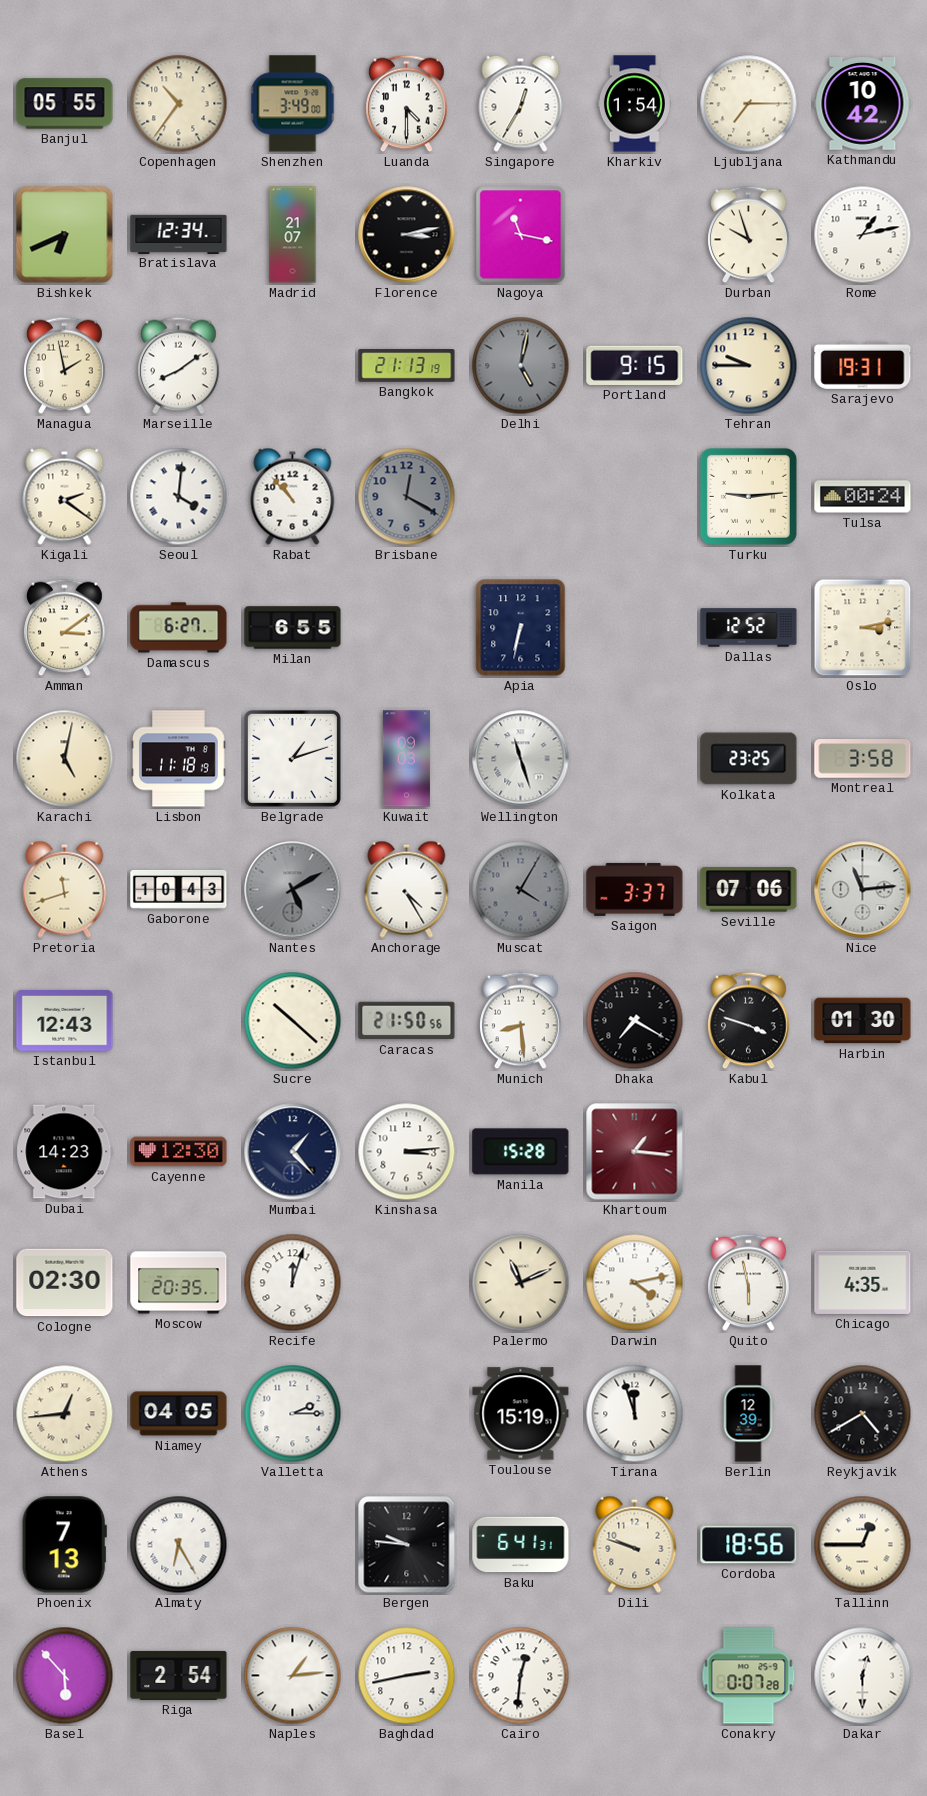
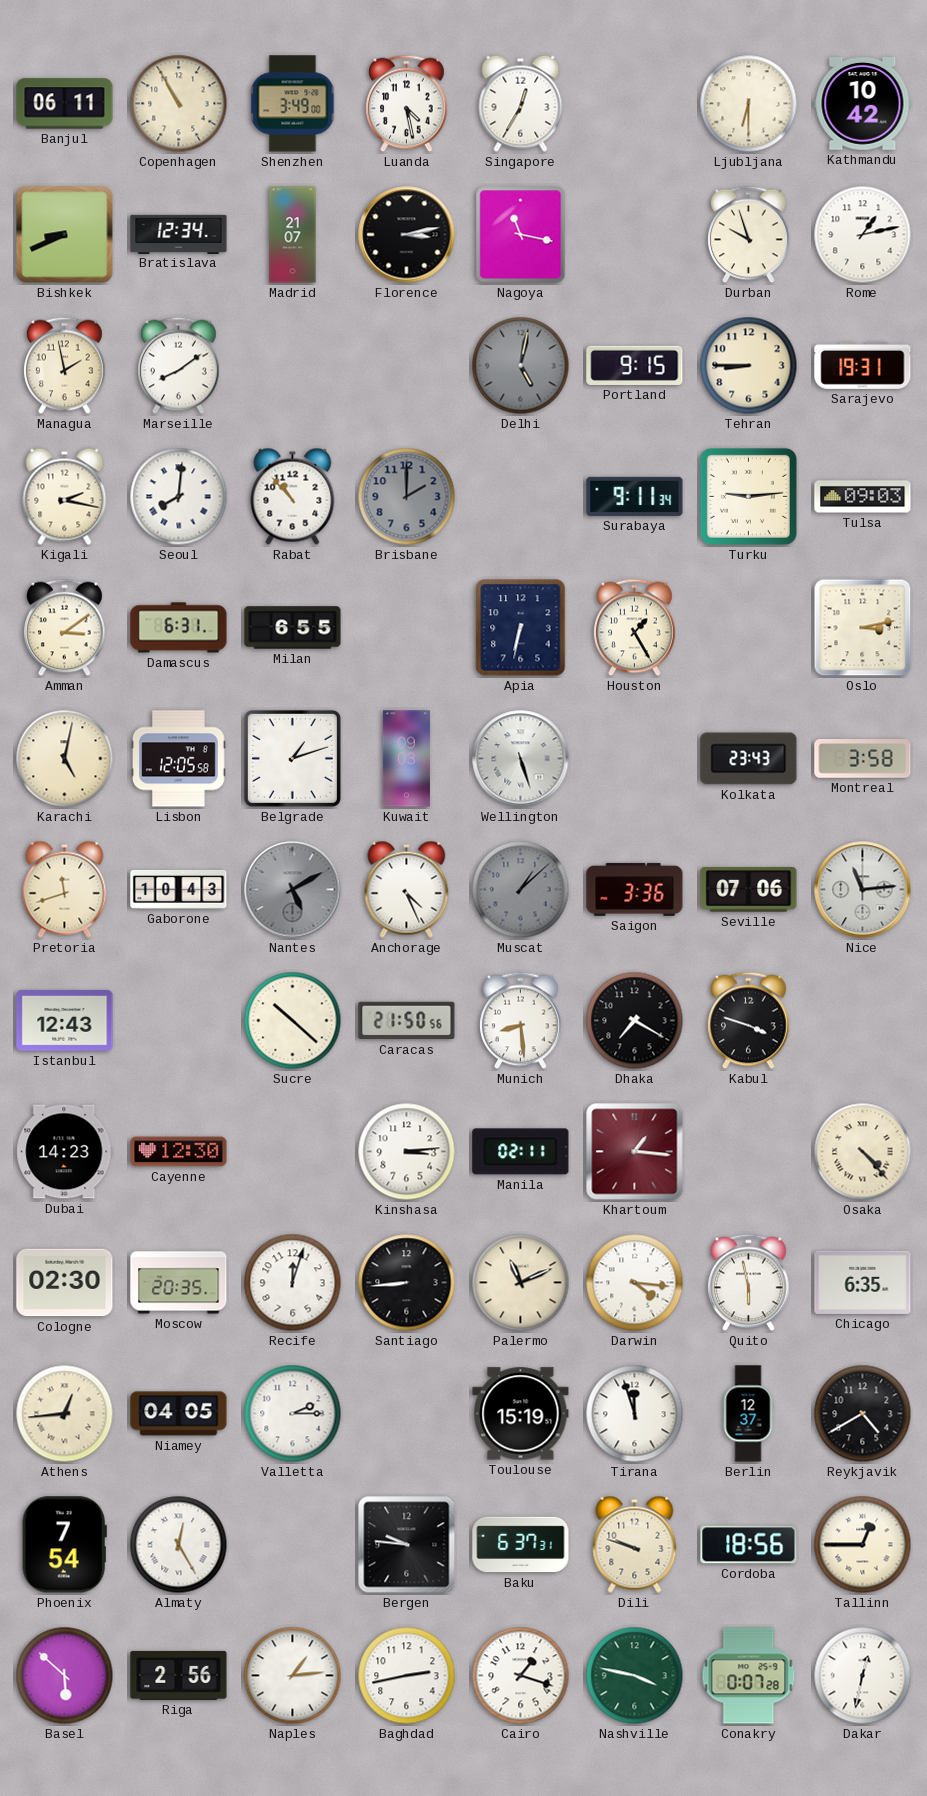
Banjul: 05:55 -> 06:11 (65, 104)
Copenhagen: 10:36 -> 10:55 (179, 104)
Luanda: 4:30 -> 4:28 (407, 104)
Kharkiv: 1:54 -> none (634, 104)
Ljubljana: 7:15 -> 6:30 (749, 104)
Bishkek: 6:41 -> 8:41 (65, 235)
Bangkok: 21:13 -> none (407, 366)
Tehran: 9:45 -> 8:45 (749, 366)
Kigali: 2:21 -> 2:17 (65, 496)
Seoul: 4:01 -> 8:01 (179, 497)
Brisbane: 12:20 -> 2:00 (407, 497)
Surabaya: none -> 9:11 (635, 496)
Tulsa: 00:24 -> 09:03 (863, 497)
Damascus: 6:27 -> 6:31 (179, 628)
Houston: none -> 1:25 (635, 628)
Dallas: 12:52 -> none (749, 628)
Lisbon: 11:18 -> 12:05 (179, 759)
Wellington: 11:27 -> 5:27 (521, 759)
Kolkata: 23:25 -> 23:43 (749, 759)
Anchorage: 4:25 -> 4:26 (407, 889)
Muscat: 4:05 -> 1:08 (521, 890)
Saigon: 3:37 -> 3:36 (635, 889)
Harbin: 01:30 -> none (863, 1021)
Mumbai: 1:23 -> none (293, 1152)
Manila: 15:28 -> 02:11 (521, 1152)
Osaka: none -> 4:23 (863, 1152)
Santiago: none -> 8:44 (407, 1283)
Darwin: 4:13 -> 4:16 (635, 1283)
Chicago: 4:35 -> 6:35 (863, 1282)
Berlin: 12:39 -> 12:37 (748, 1414)
Phoenix: 7:13 -> 7:54 (64, 1545)
Almaty: 6:25 -> 12:25 (179, 1545)
Baku: 6:41 -> 6:37 (521, 1545)
Basel: 5:53 -> 5:52 (65, 1676)
Riga: 2:54 -> 2:56 (179, 1675)
Cairo: 12:31 -> 1:18 (521, 1676)
Nashville: none -> 3:47 (635, 1676)
Dakar: 12:30 -> 12:32 (863, 1676)
